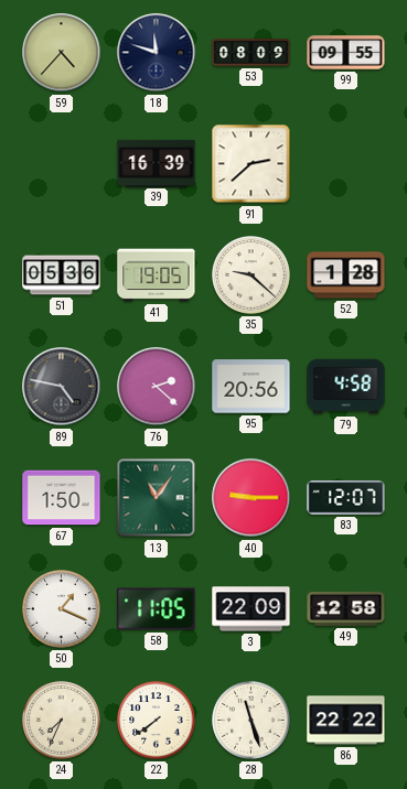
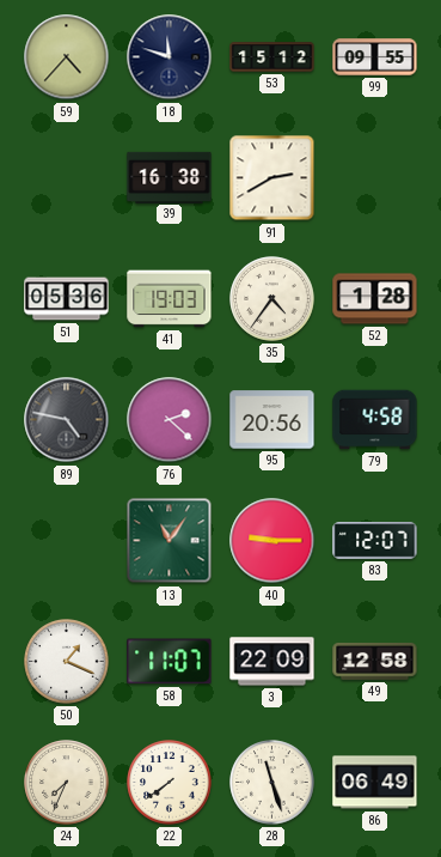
53: 08:09 -> 15:12 (272, 57)
39: 16:39 -> 16:38 (170, 177)
91: 2:38 -> 2:40 (272, 178)
41: 19:05 -> 19:03 (170, 299)
35: 9:22 -> 4:36 (272, 299)
67: 1:50 -> none (62, 498)
58: 11:05 -> 11:07 (170, 662)
86: 22:22 -> 06:49 (375, 783)
